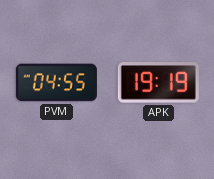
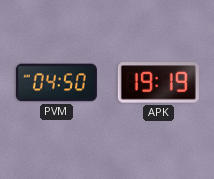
PVM: 04:55 -> 04:50 (56, 83)
